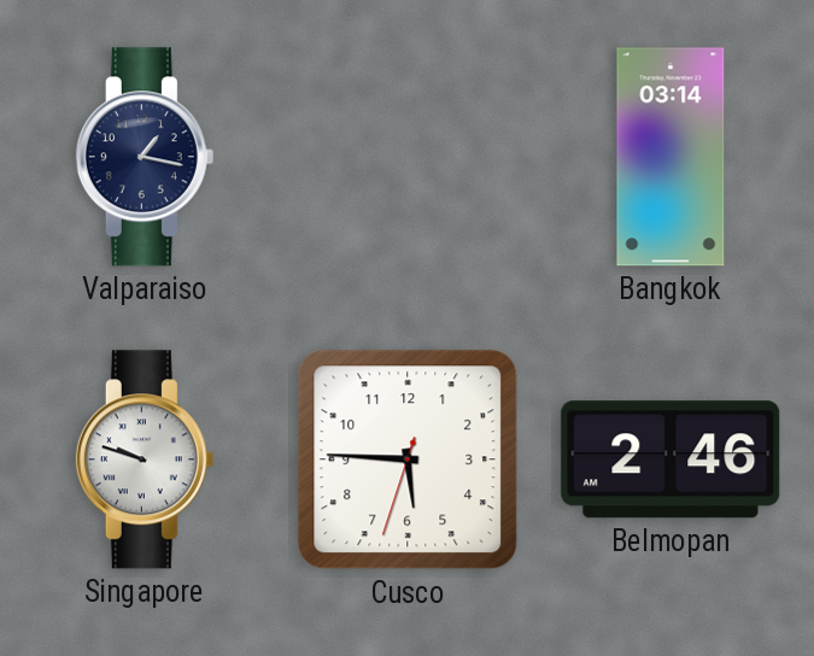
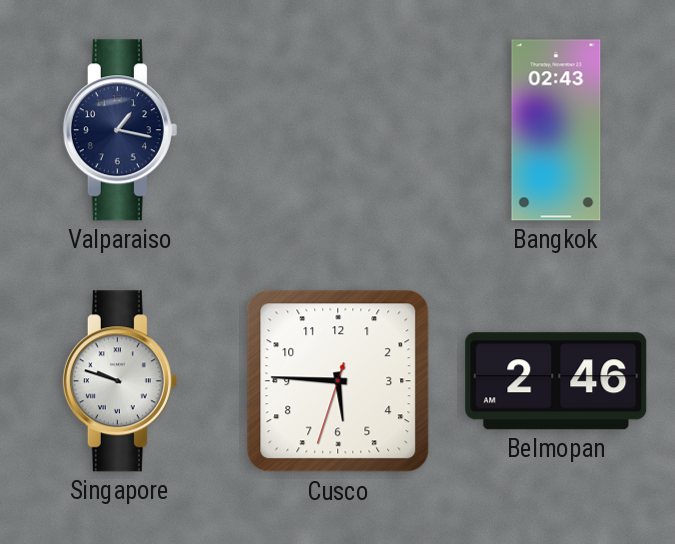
Bangkok: 03:14 -> 02:43 (556, 130)
